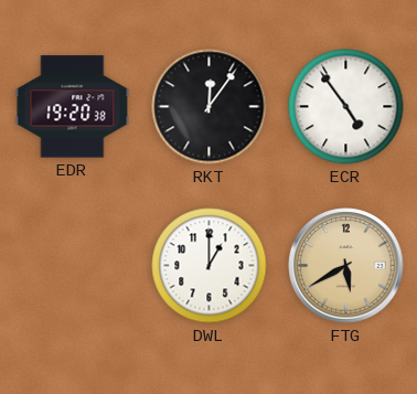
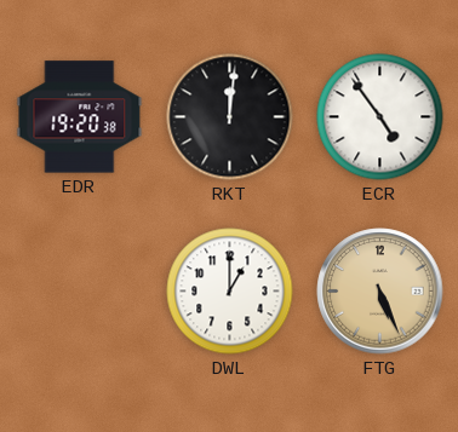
RKT: 12:06 -> 12:01 (230, 117)
FTG: 5:40 -> 5:26 (380, 292)
